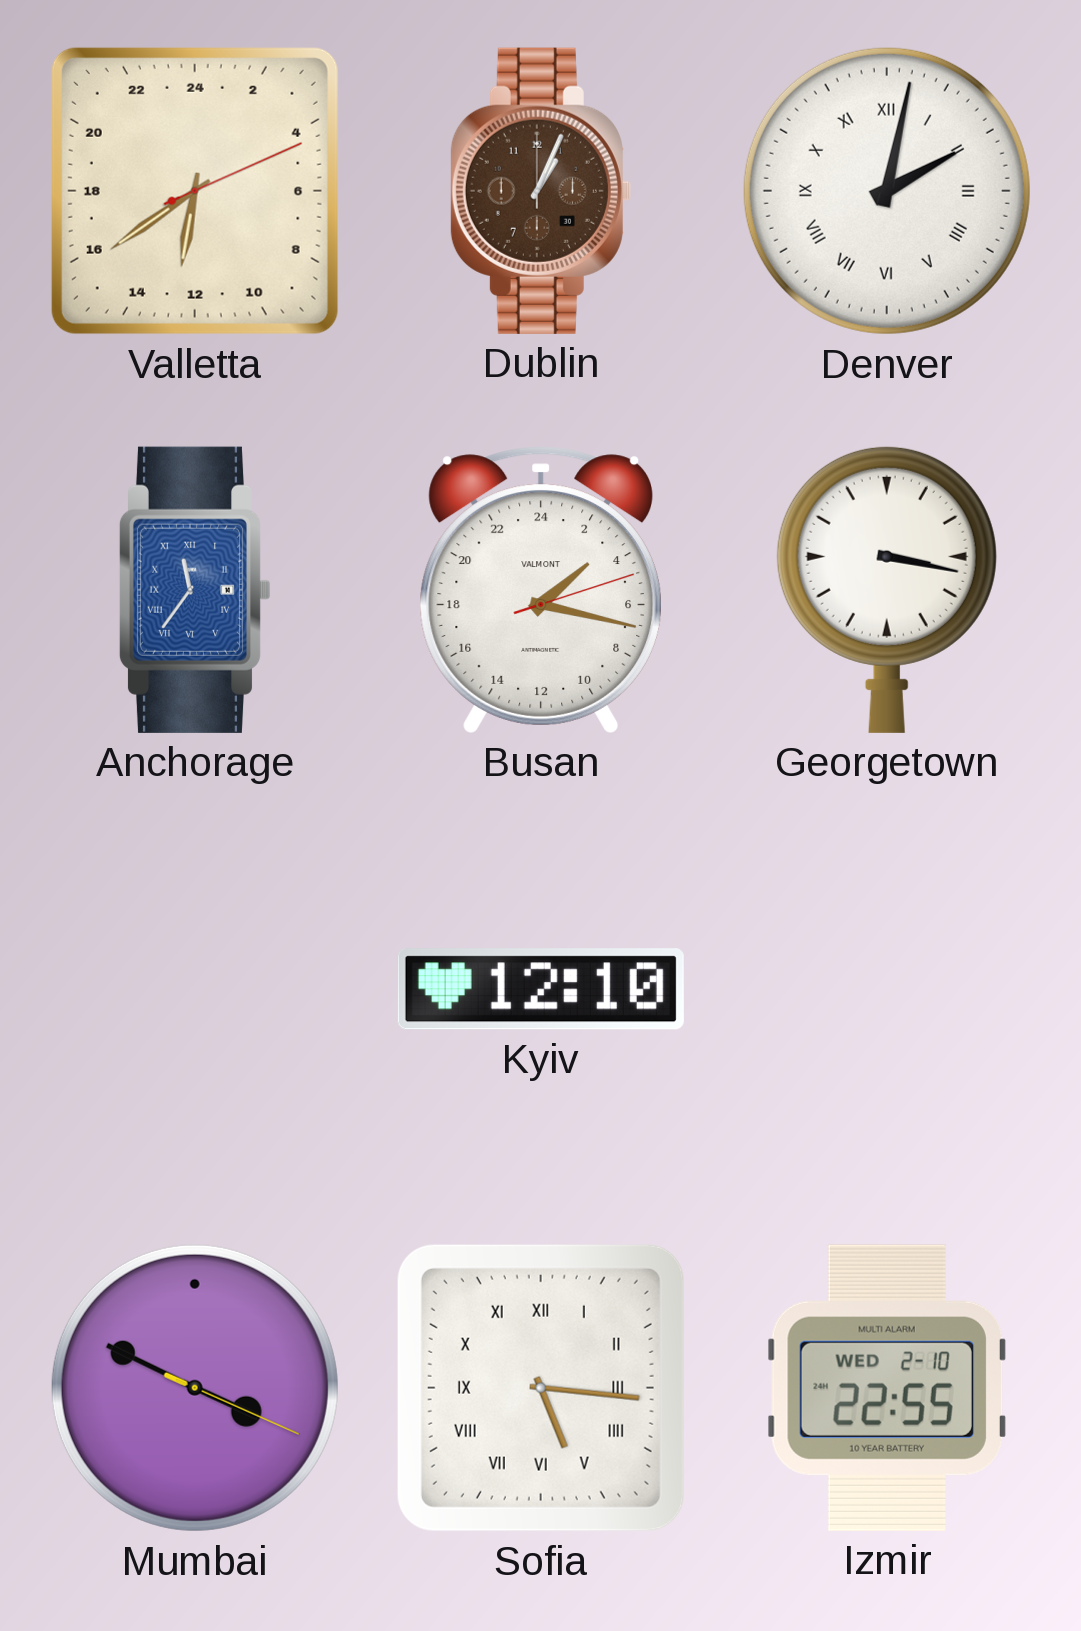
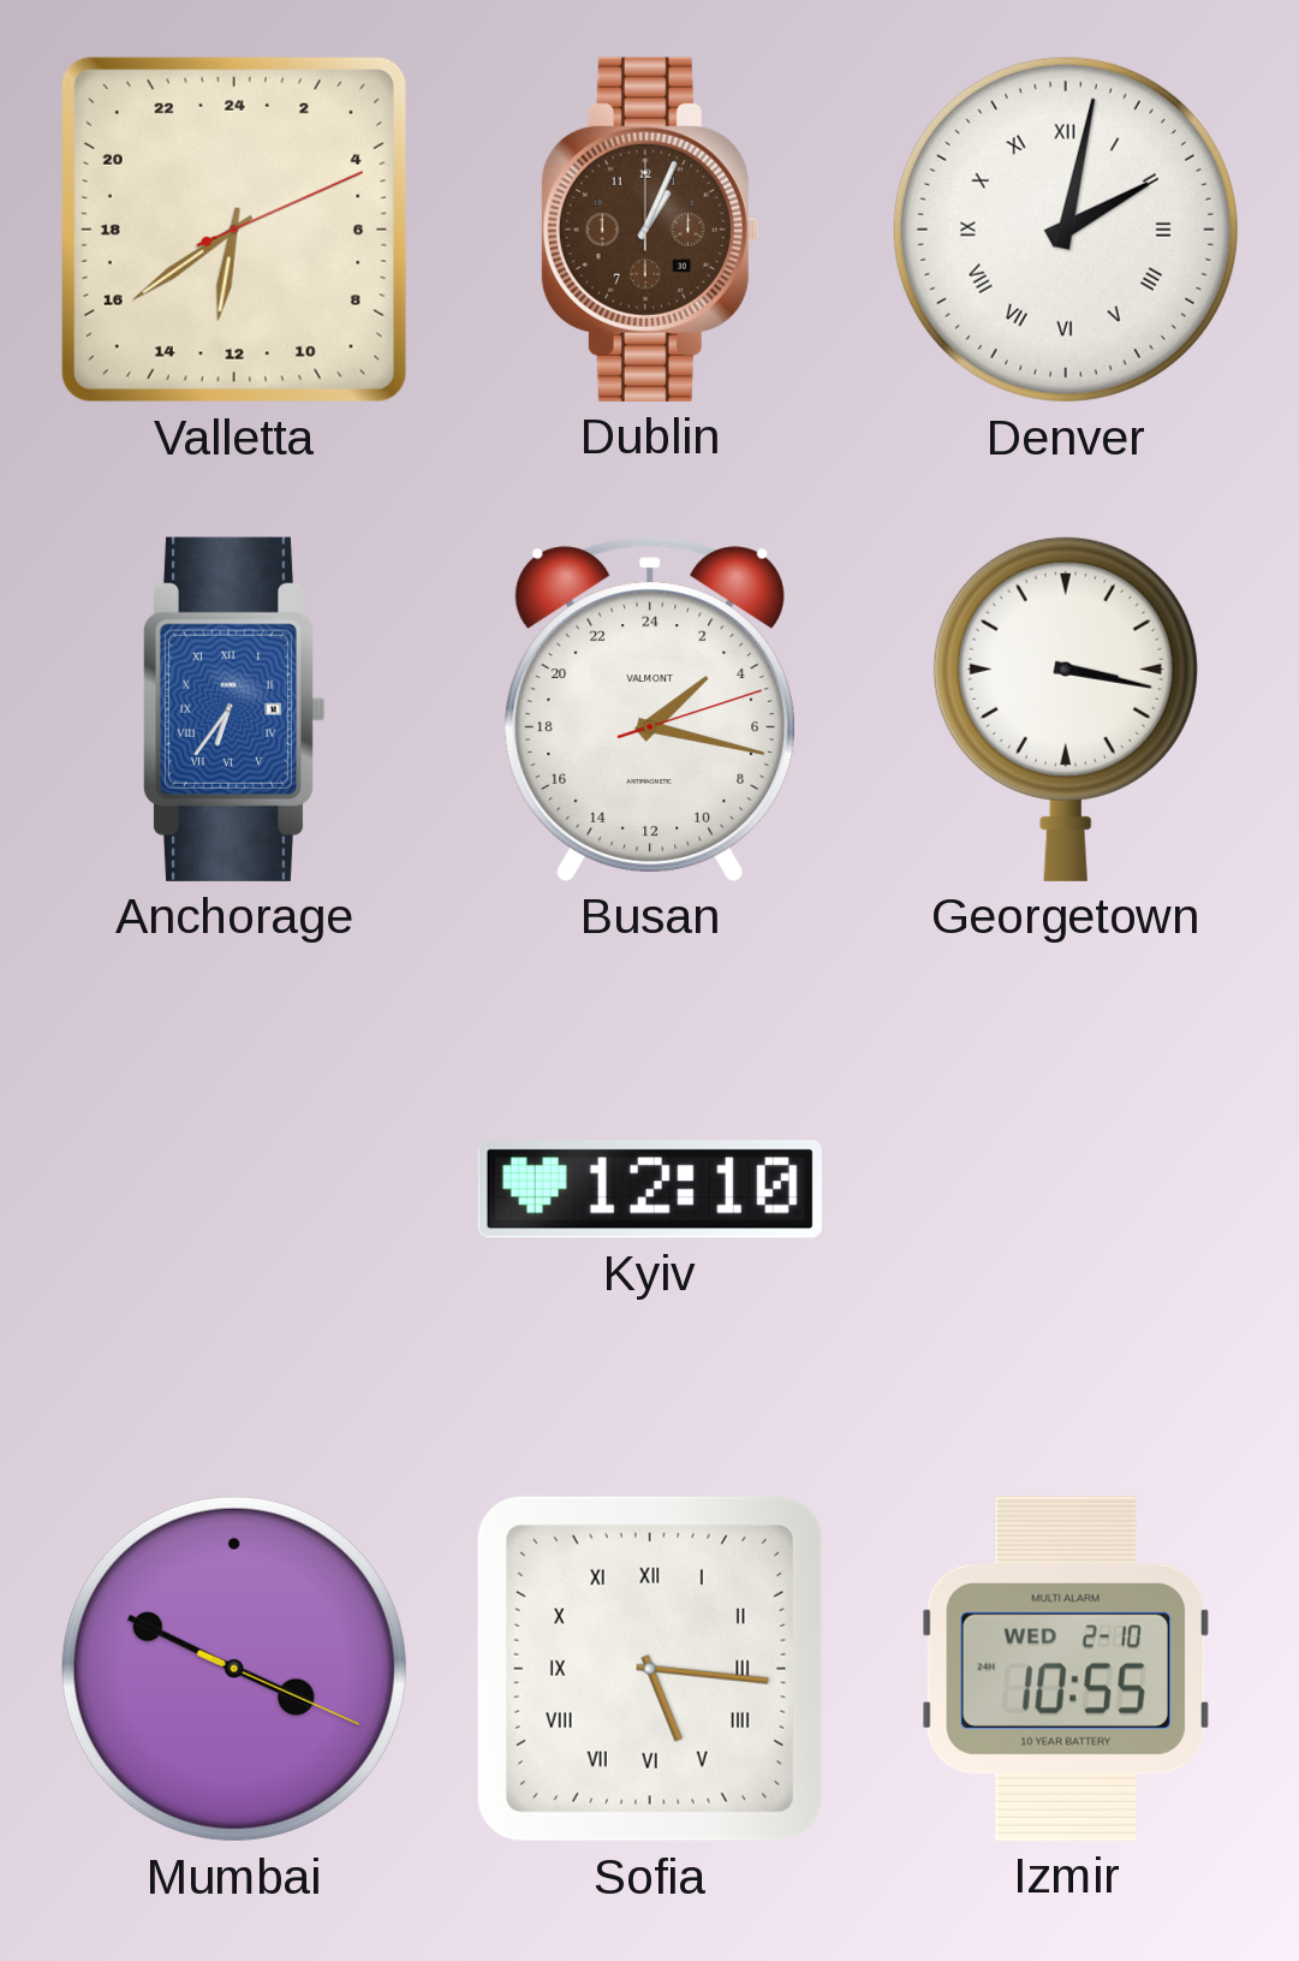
Anchorage: 11:36 -> 6:36 (234, 709)
Izmir: 22:55 -> 10:55 (1066, 1669)
